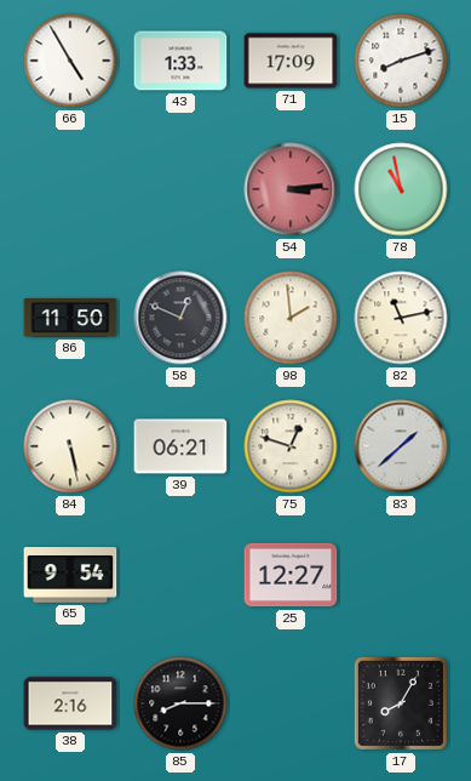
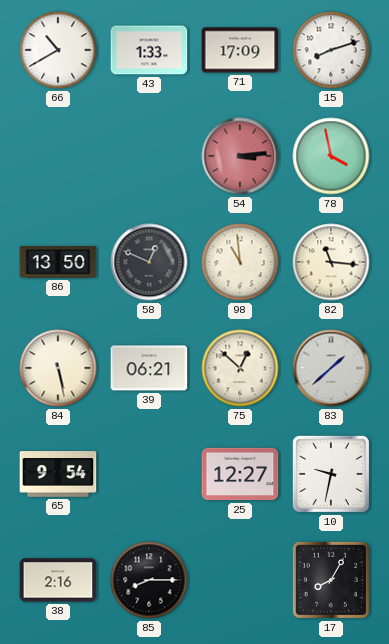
66: 4:55 -> 10:40 (58, 50)
78: 10:58 -> 3:58 (331, 156)
86: 11:50 -> 13:50 (58, 263)
98: 1:59 -> 10:59 (240, 262)
82: 11:13 -> 11:16 (331, 262)
75: 12:48 -> 12:52 (240, 368)
10: none -> 9:32 (331, 474)
